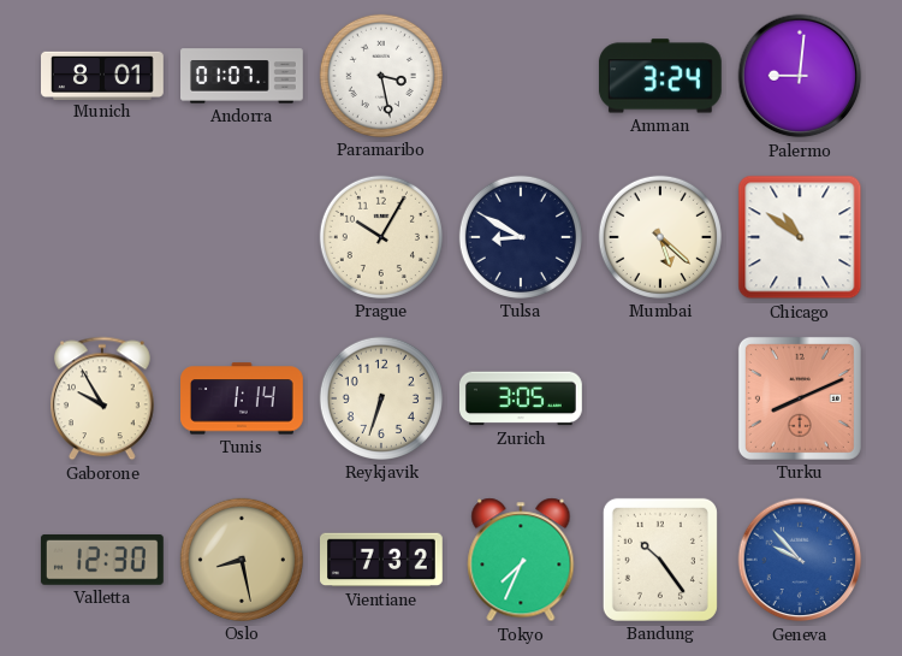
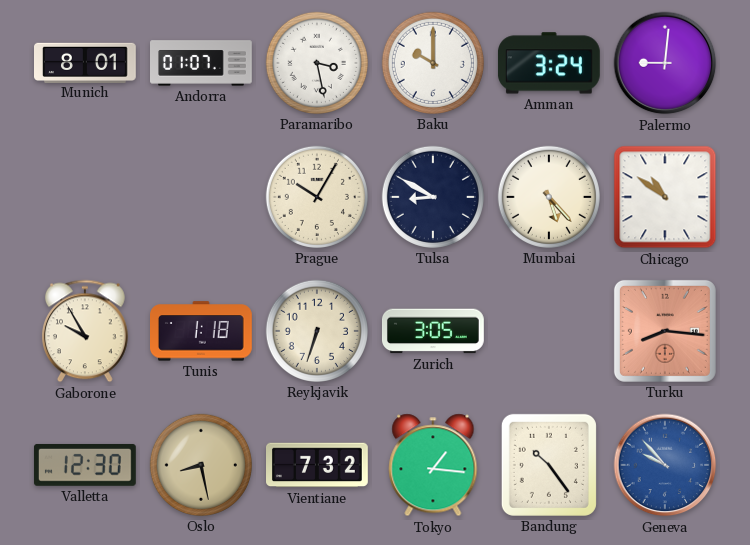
Baku: none -> 10:00 (433, 63)
Mumbai: 5:22 -> 5:23 (549, 197)
Tunis: 1:14 -> 1:18 (202, 331)
Turku: 8:11 -> 8:16 (665, 331)
Tokyo: 7:34 -> 1:16 (433, 465)
